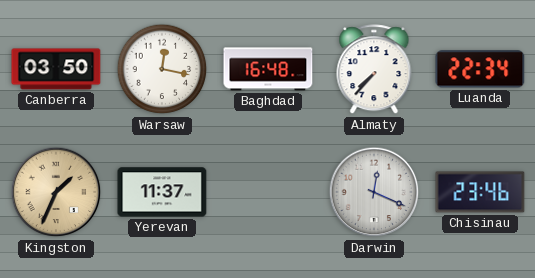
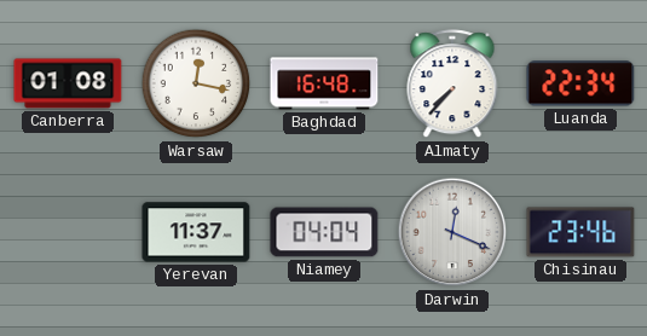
Canberra: 03:50 -> 01:08 (68, 83)
Kingston: 1:34 -> none (56, 192)
Niamey: none -> 04:04 (324, 232)
